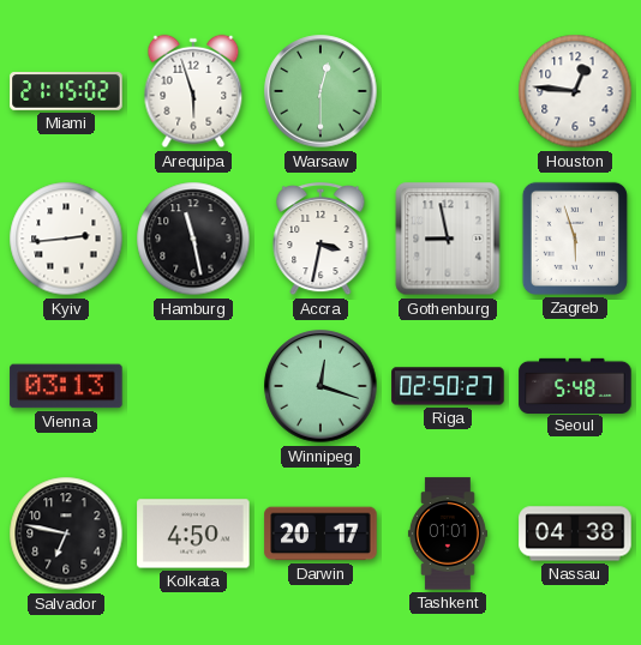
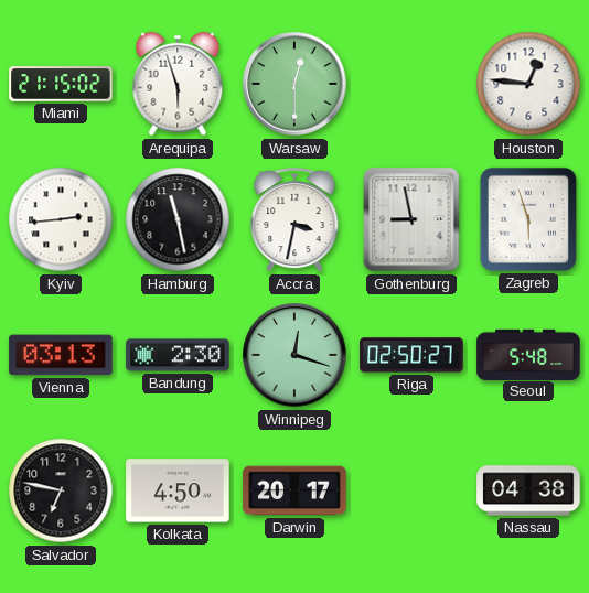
Bandung: none -> 2:30 (178, 355)
Tashkent: 01:01 -> none (448, 534)
